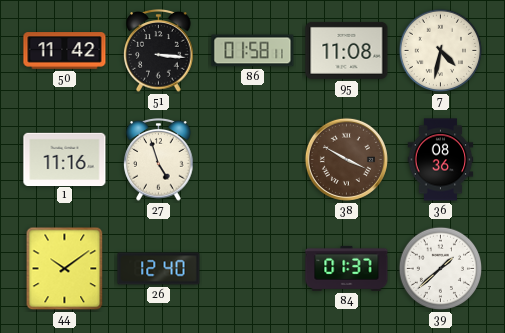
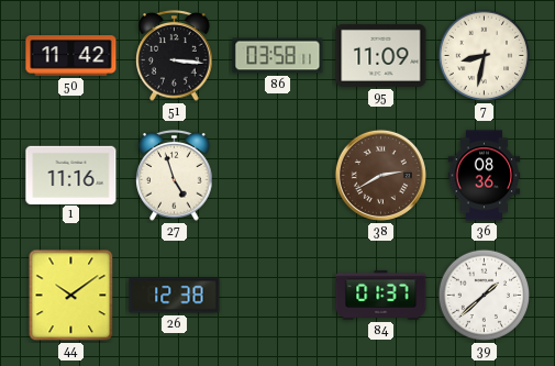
86: 01:58 -> 03:58 (278, 56)
95: 11:08 -> 11:09 (381, 55)
7: 4:32 -> 8:32 (485, 56)
38: 3:50 -> 2:40 (380, 175)
26: 12:40 -> 12:38 (175, 296)
